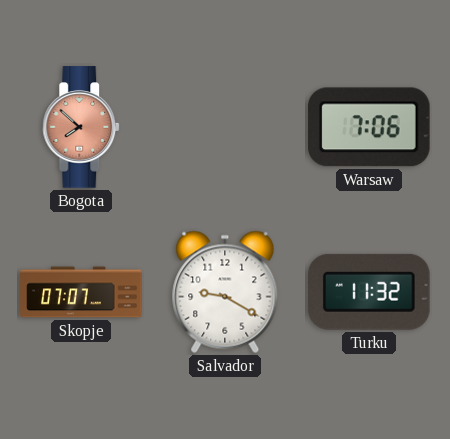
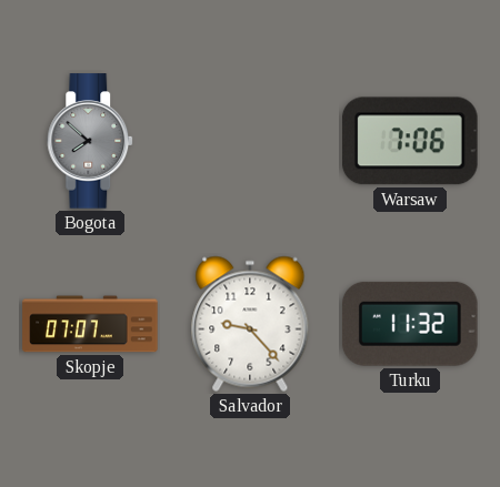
Bogota dial: salmon -> grey (91, 141)
Salvador: 9:20 -> 9:23 (250, 324)
